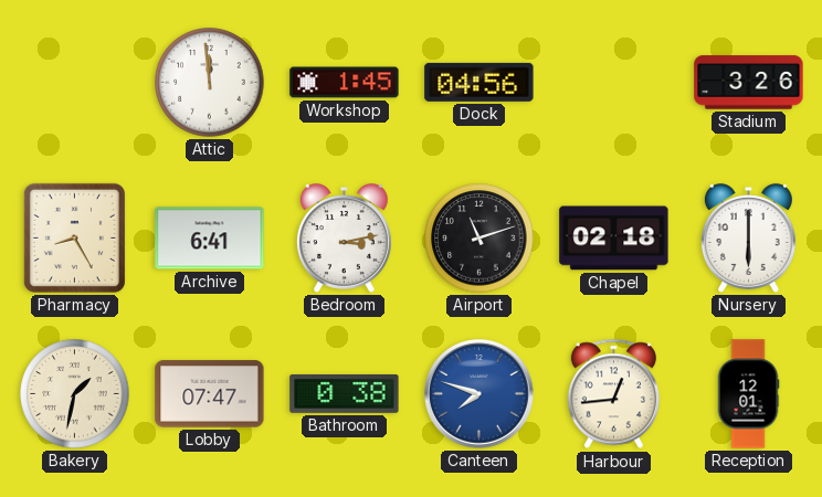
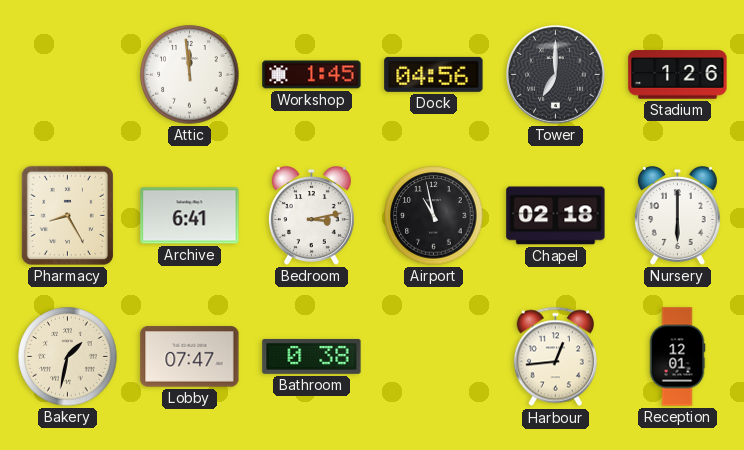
Tower: none -> 7:00 (556, 75)
Stadium: 3:26 -> 1:26 (678, 75)
Airport: 11:12 -> 10:58 (434, 216)
Canteen: 7:48 -> none (479, 394)
